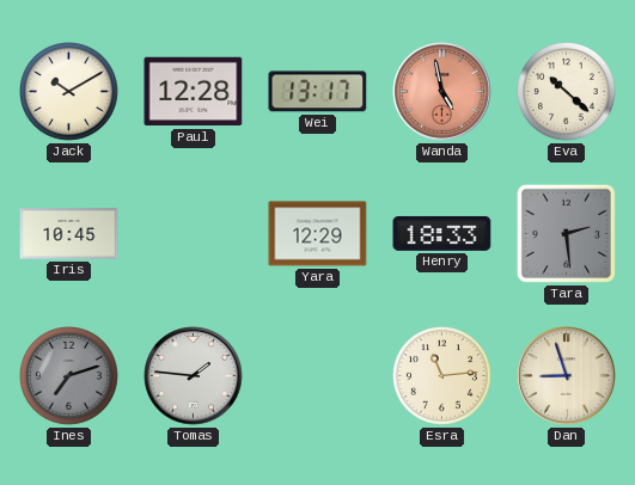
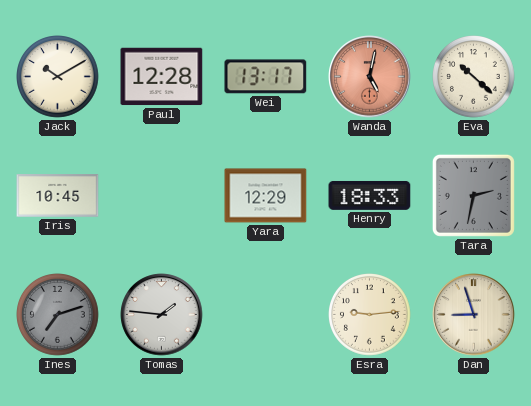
Wanda: 4:58 -> 5:02 (370, 77)
Tara: 2:29 -> 2:32 (473, 195)
Esra: 11:14 -> 9:14 (370, 315)
